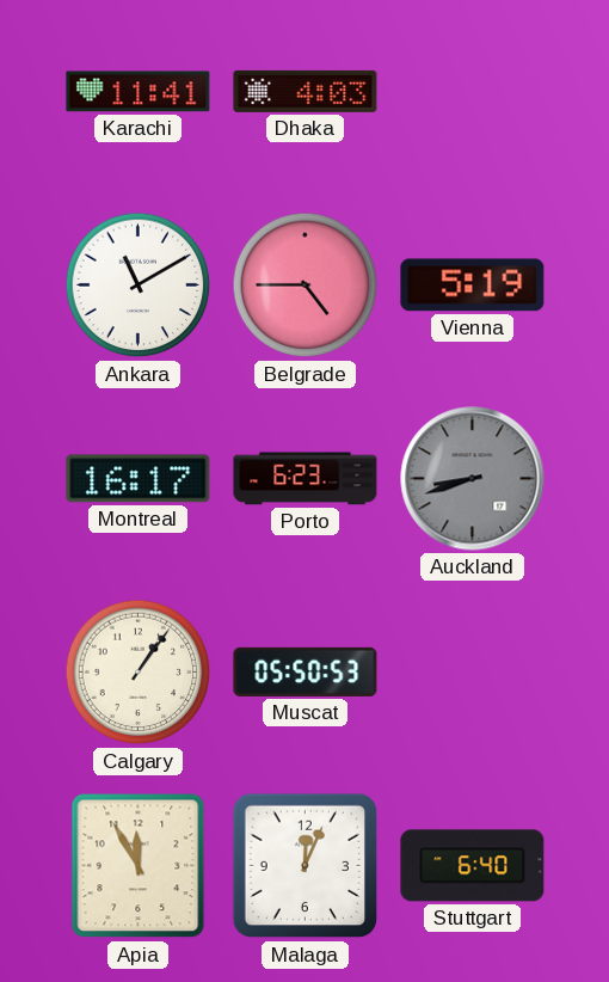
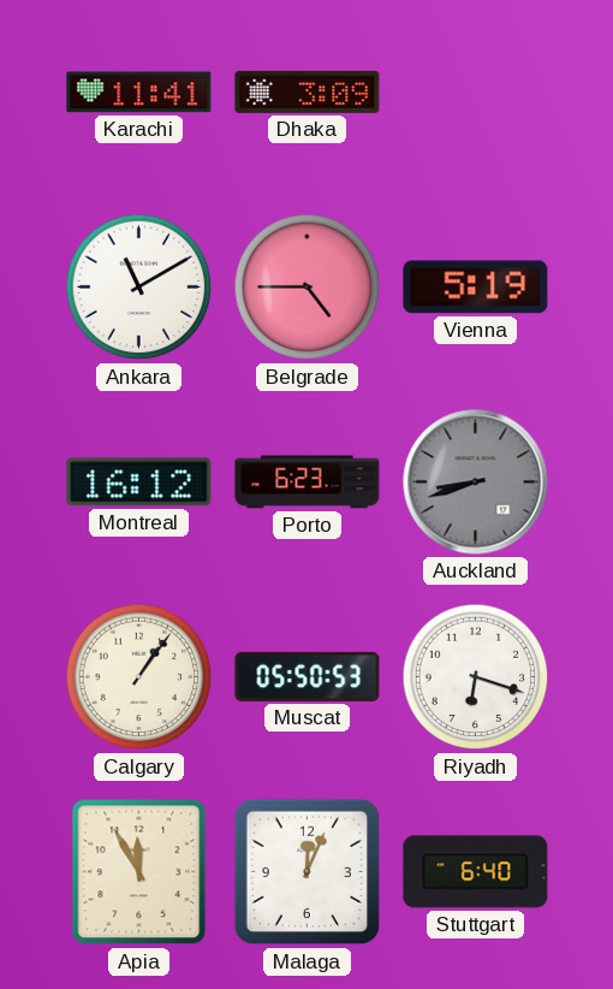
Dhaka: 4:03 -> 3:09 (308, 91)
Montreal: 16:17 -> 16:12 (139, 482)
Riyadh: none -> 6:18 (476, 677)
